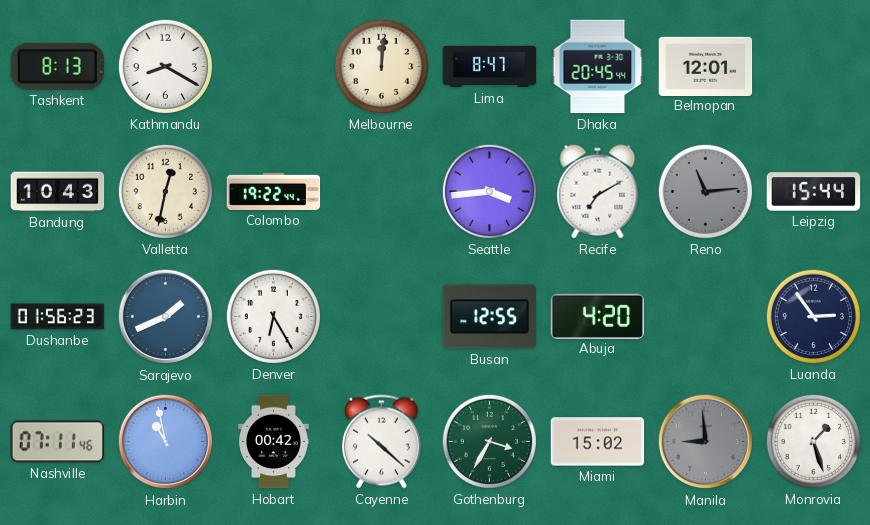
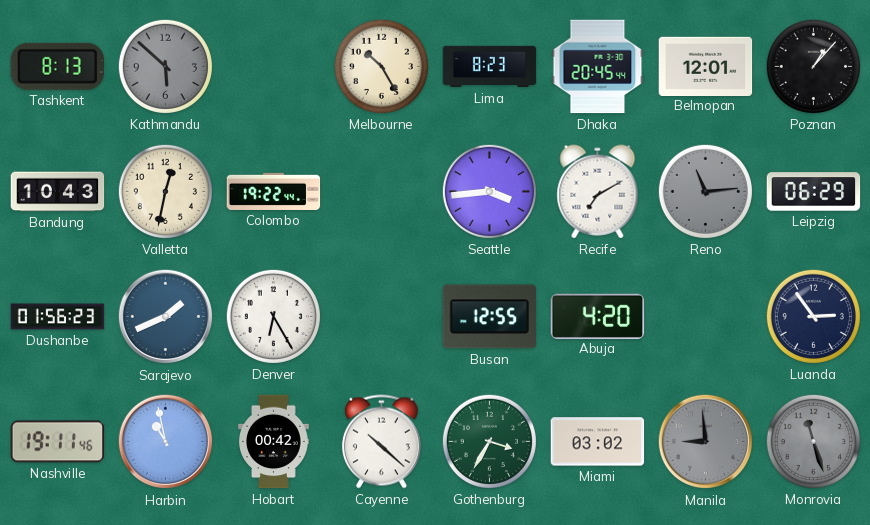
Kathmandu: 8:20 -> 5:52 (165, 66)
Kathmandu dial: white -> grey (165, 66)
Melbourne: 12:01 -> 10:25 (381, 66)
Lima: 8:47 -> 8:23 (490, 67)
Poznan: none -> 1:07 (813, 66)
Leipzig: 15:44 -> 06:29 (814, 192)
Nashville: 07:11 -> 19:11 (58, 442)
Miami: 15:02 -> 03:02 (598, 442)
Monrovia: 1:27 -> 11:27 (813, 441)
Monrovia dial: white -> grey (813, 441)
